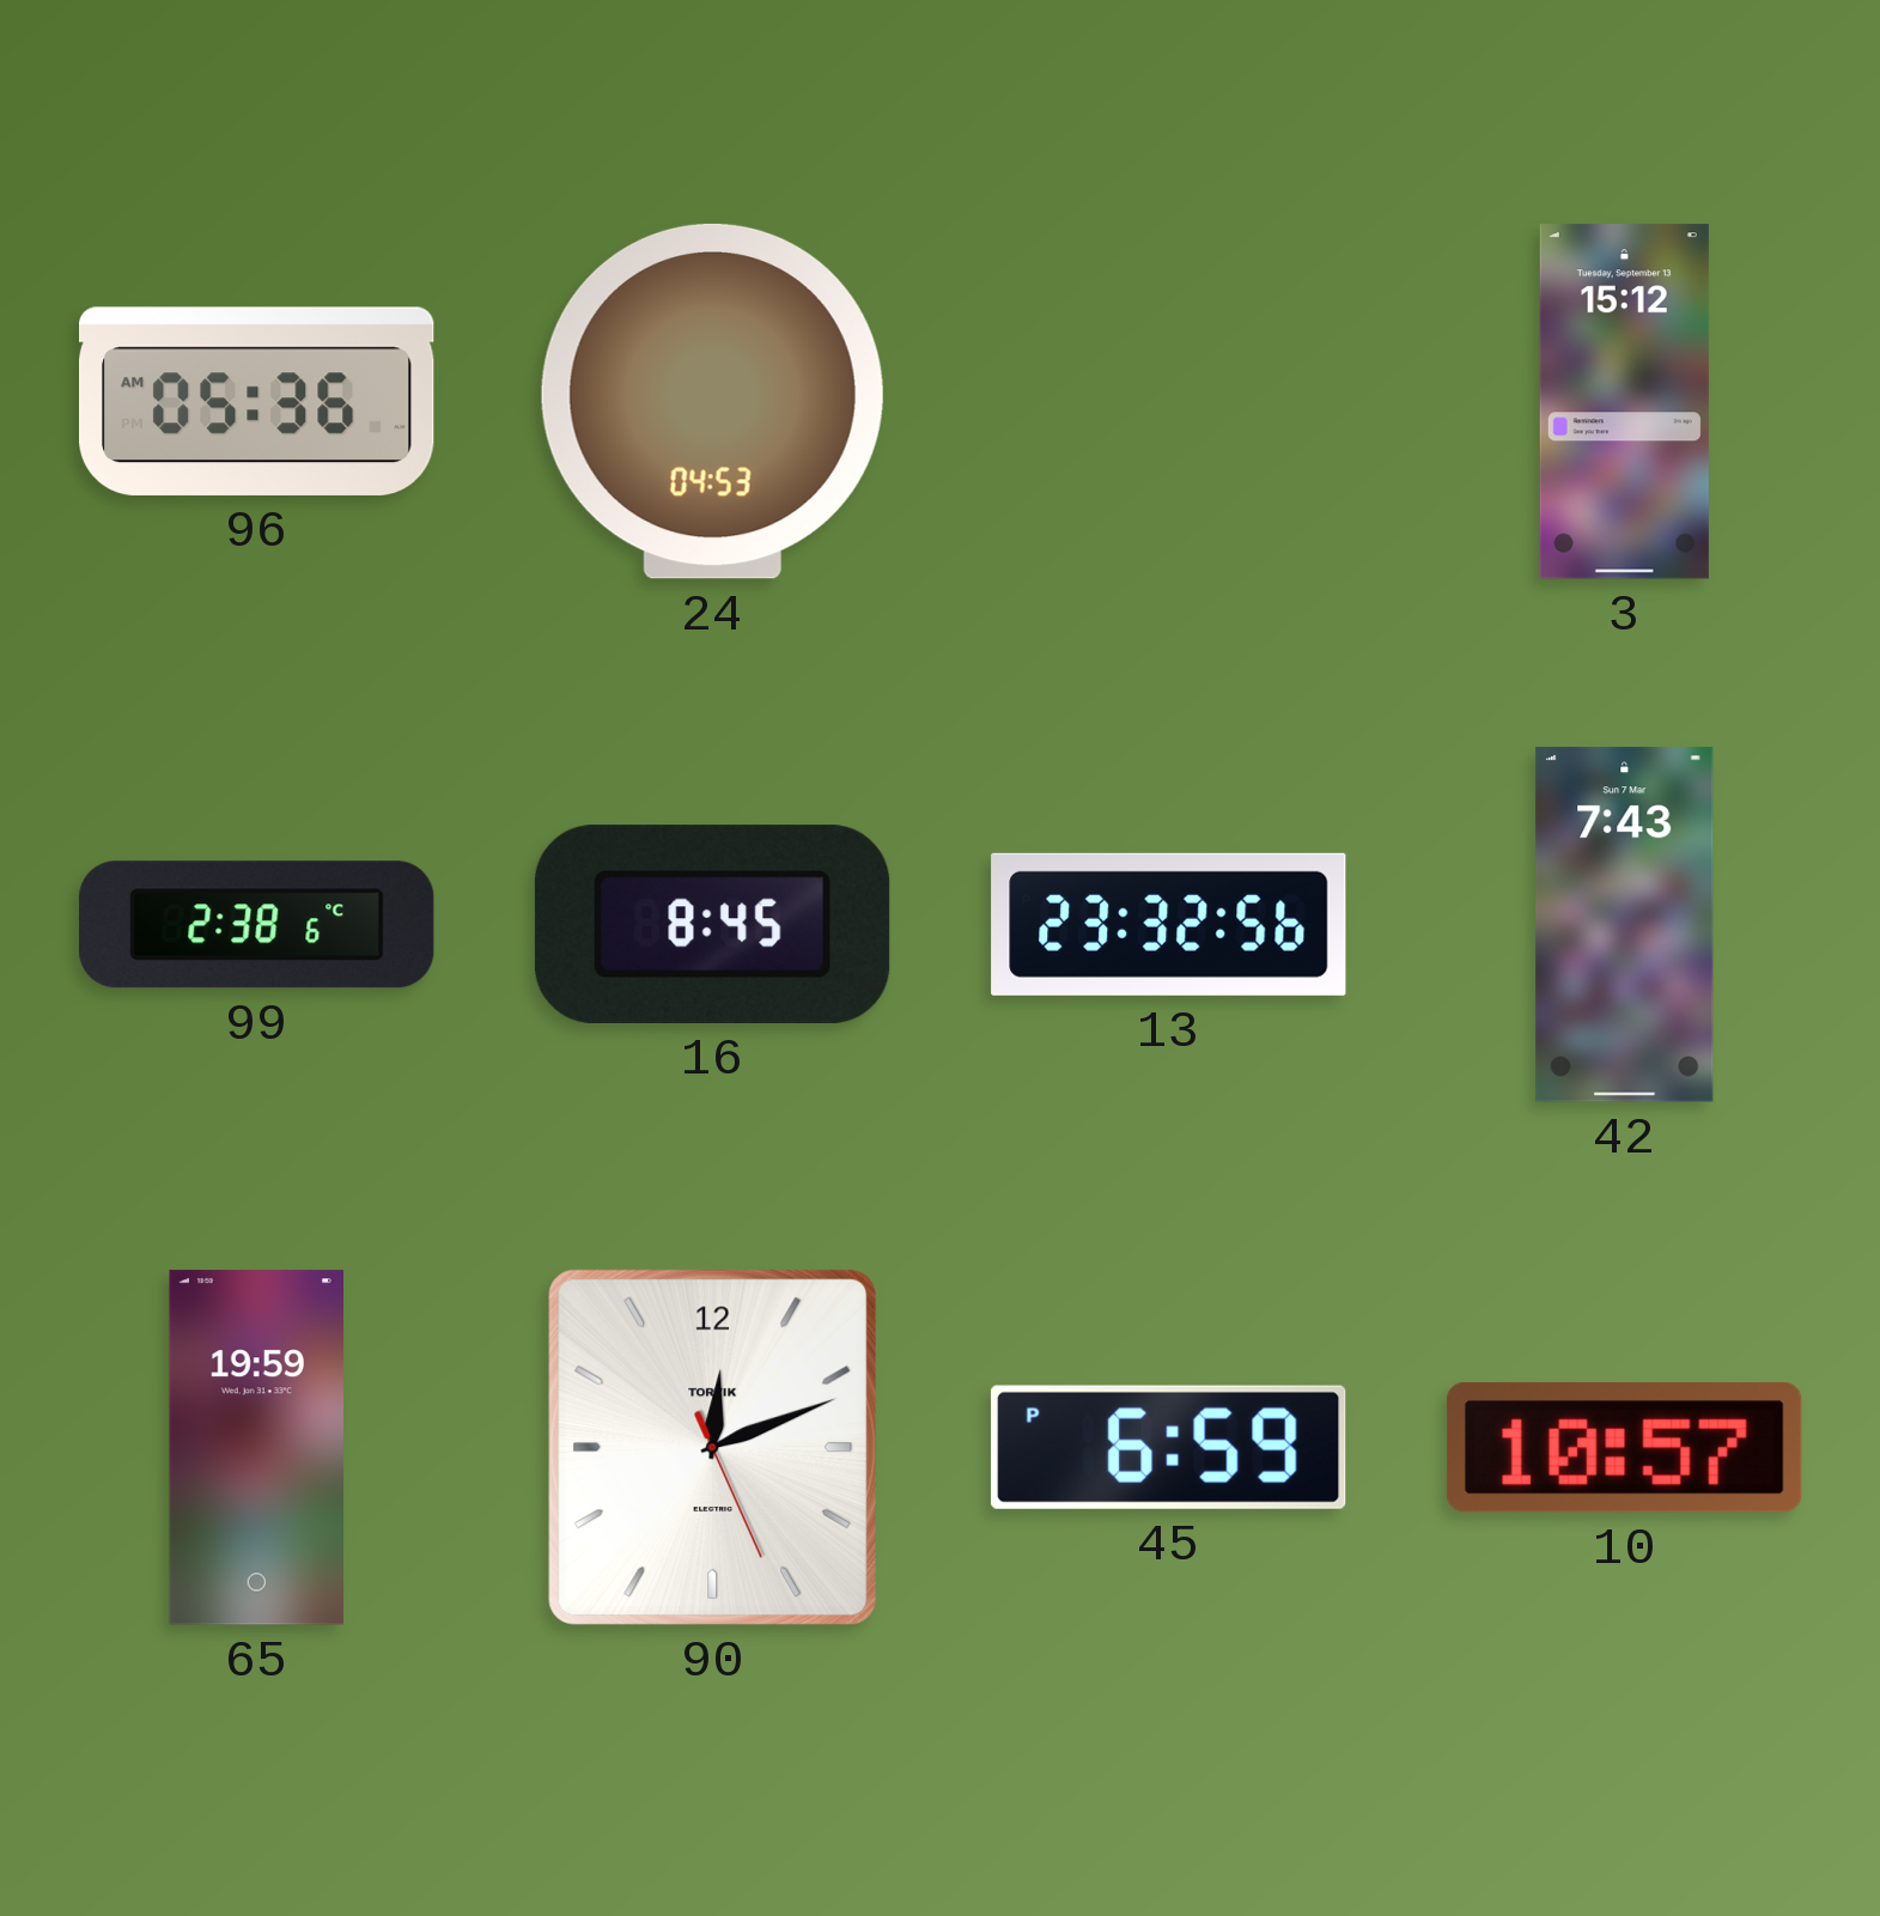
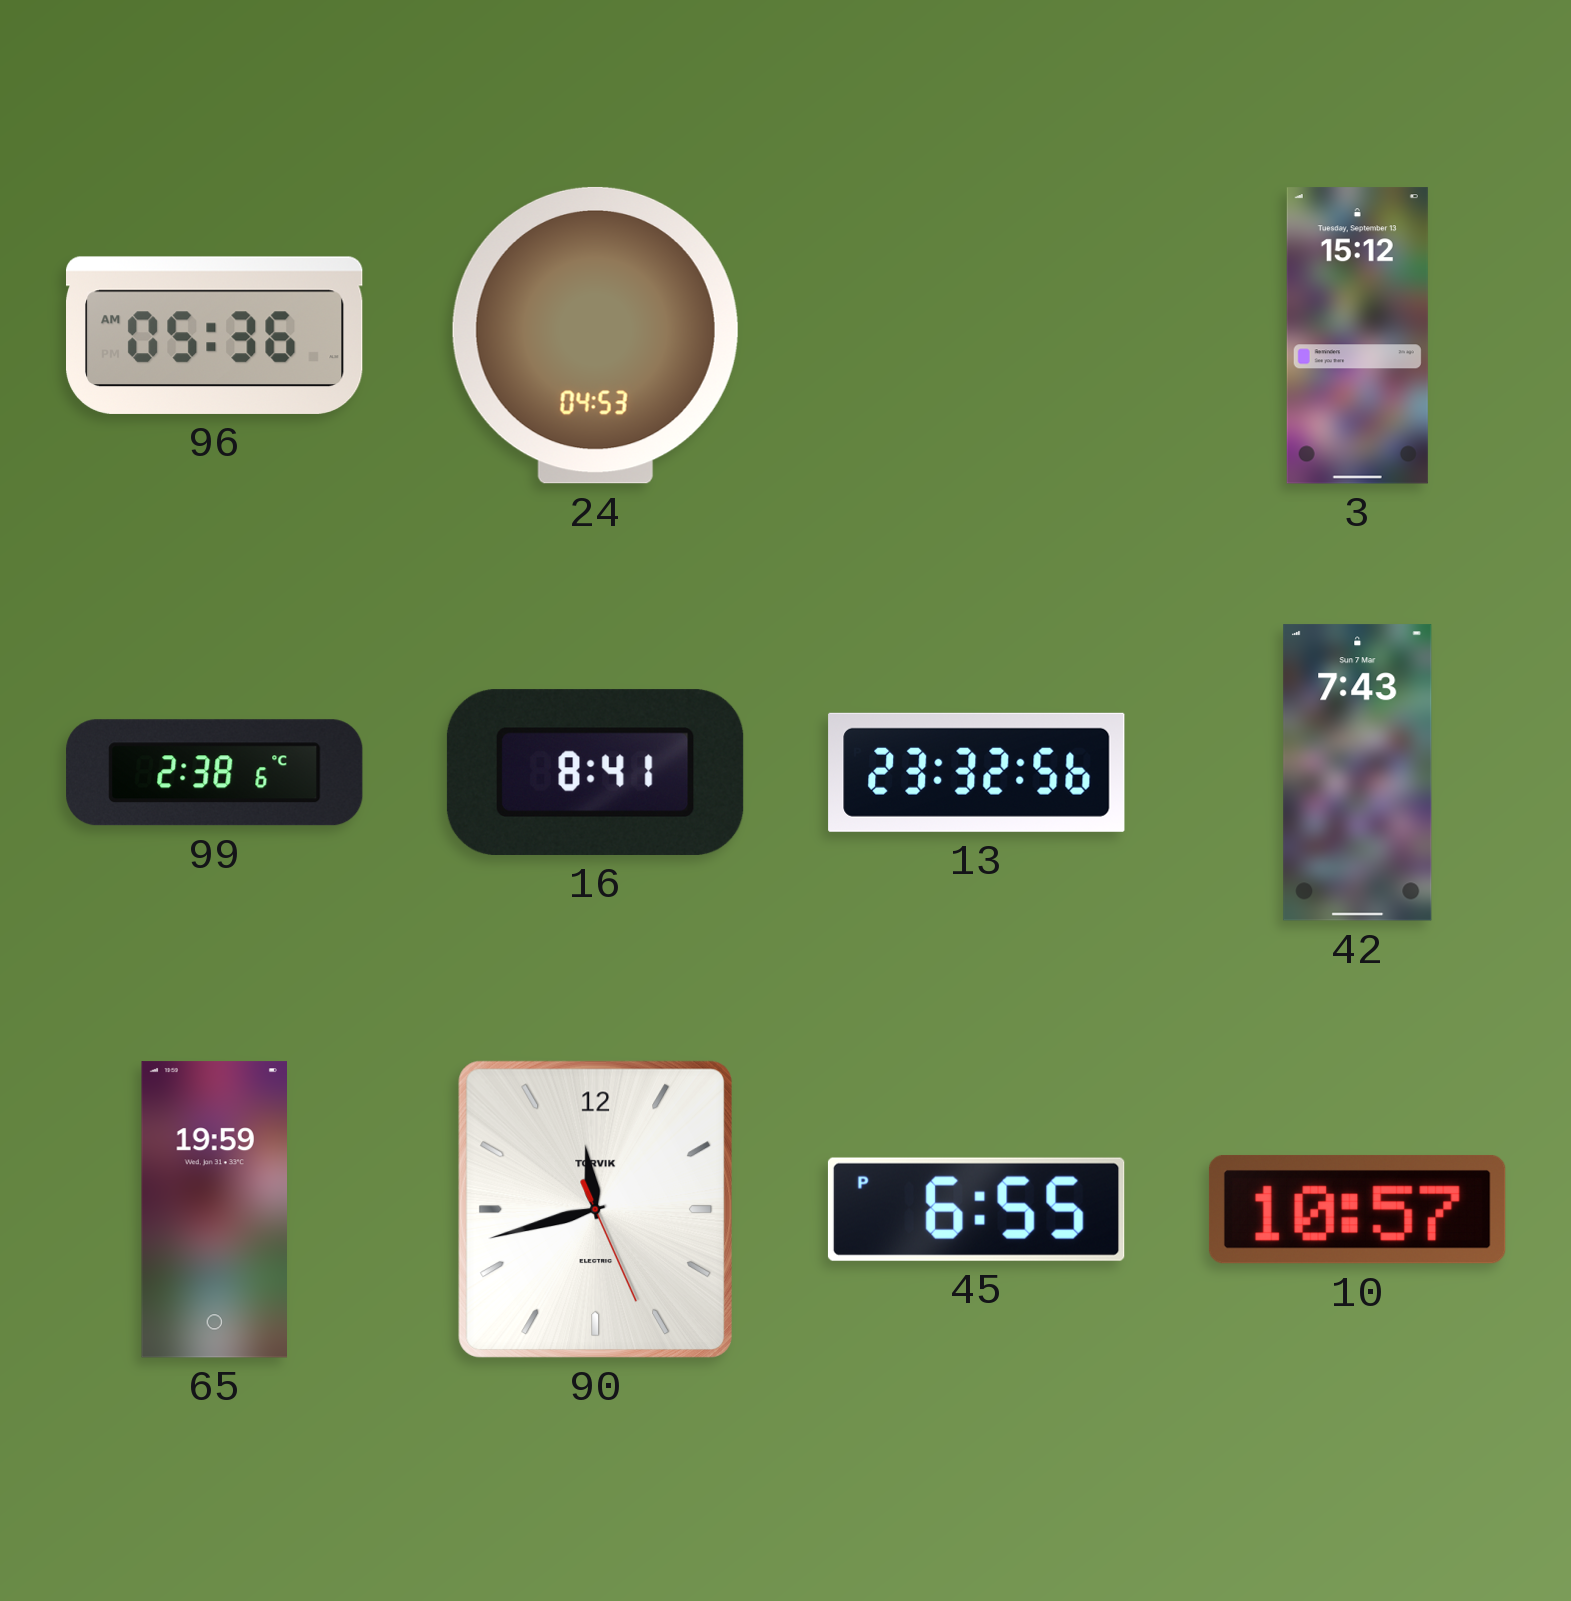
16: 8:45 -> 8:41 (595, 772)
90: 12:11 -> 11:42 (595, 1209)
45: 6:59 -> 6:55 (976, 1209)
